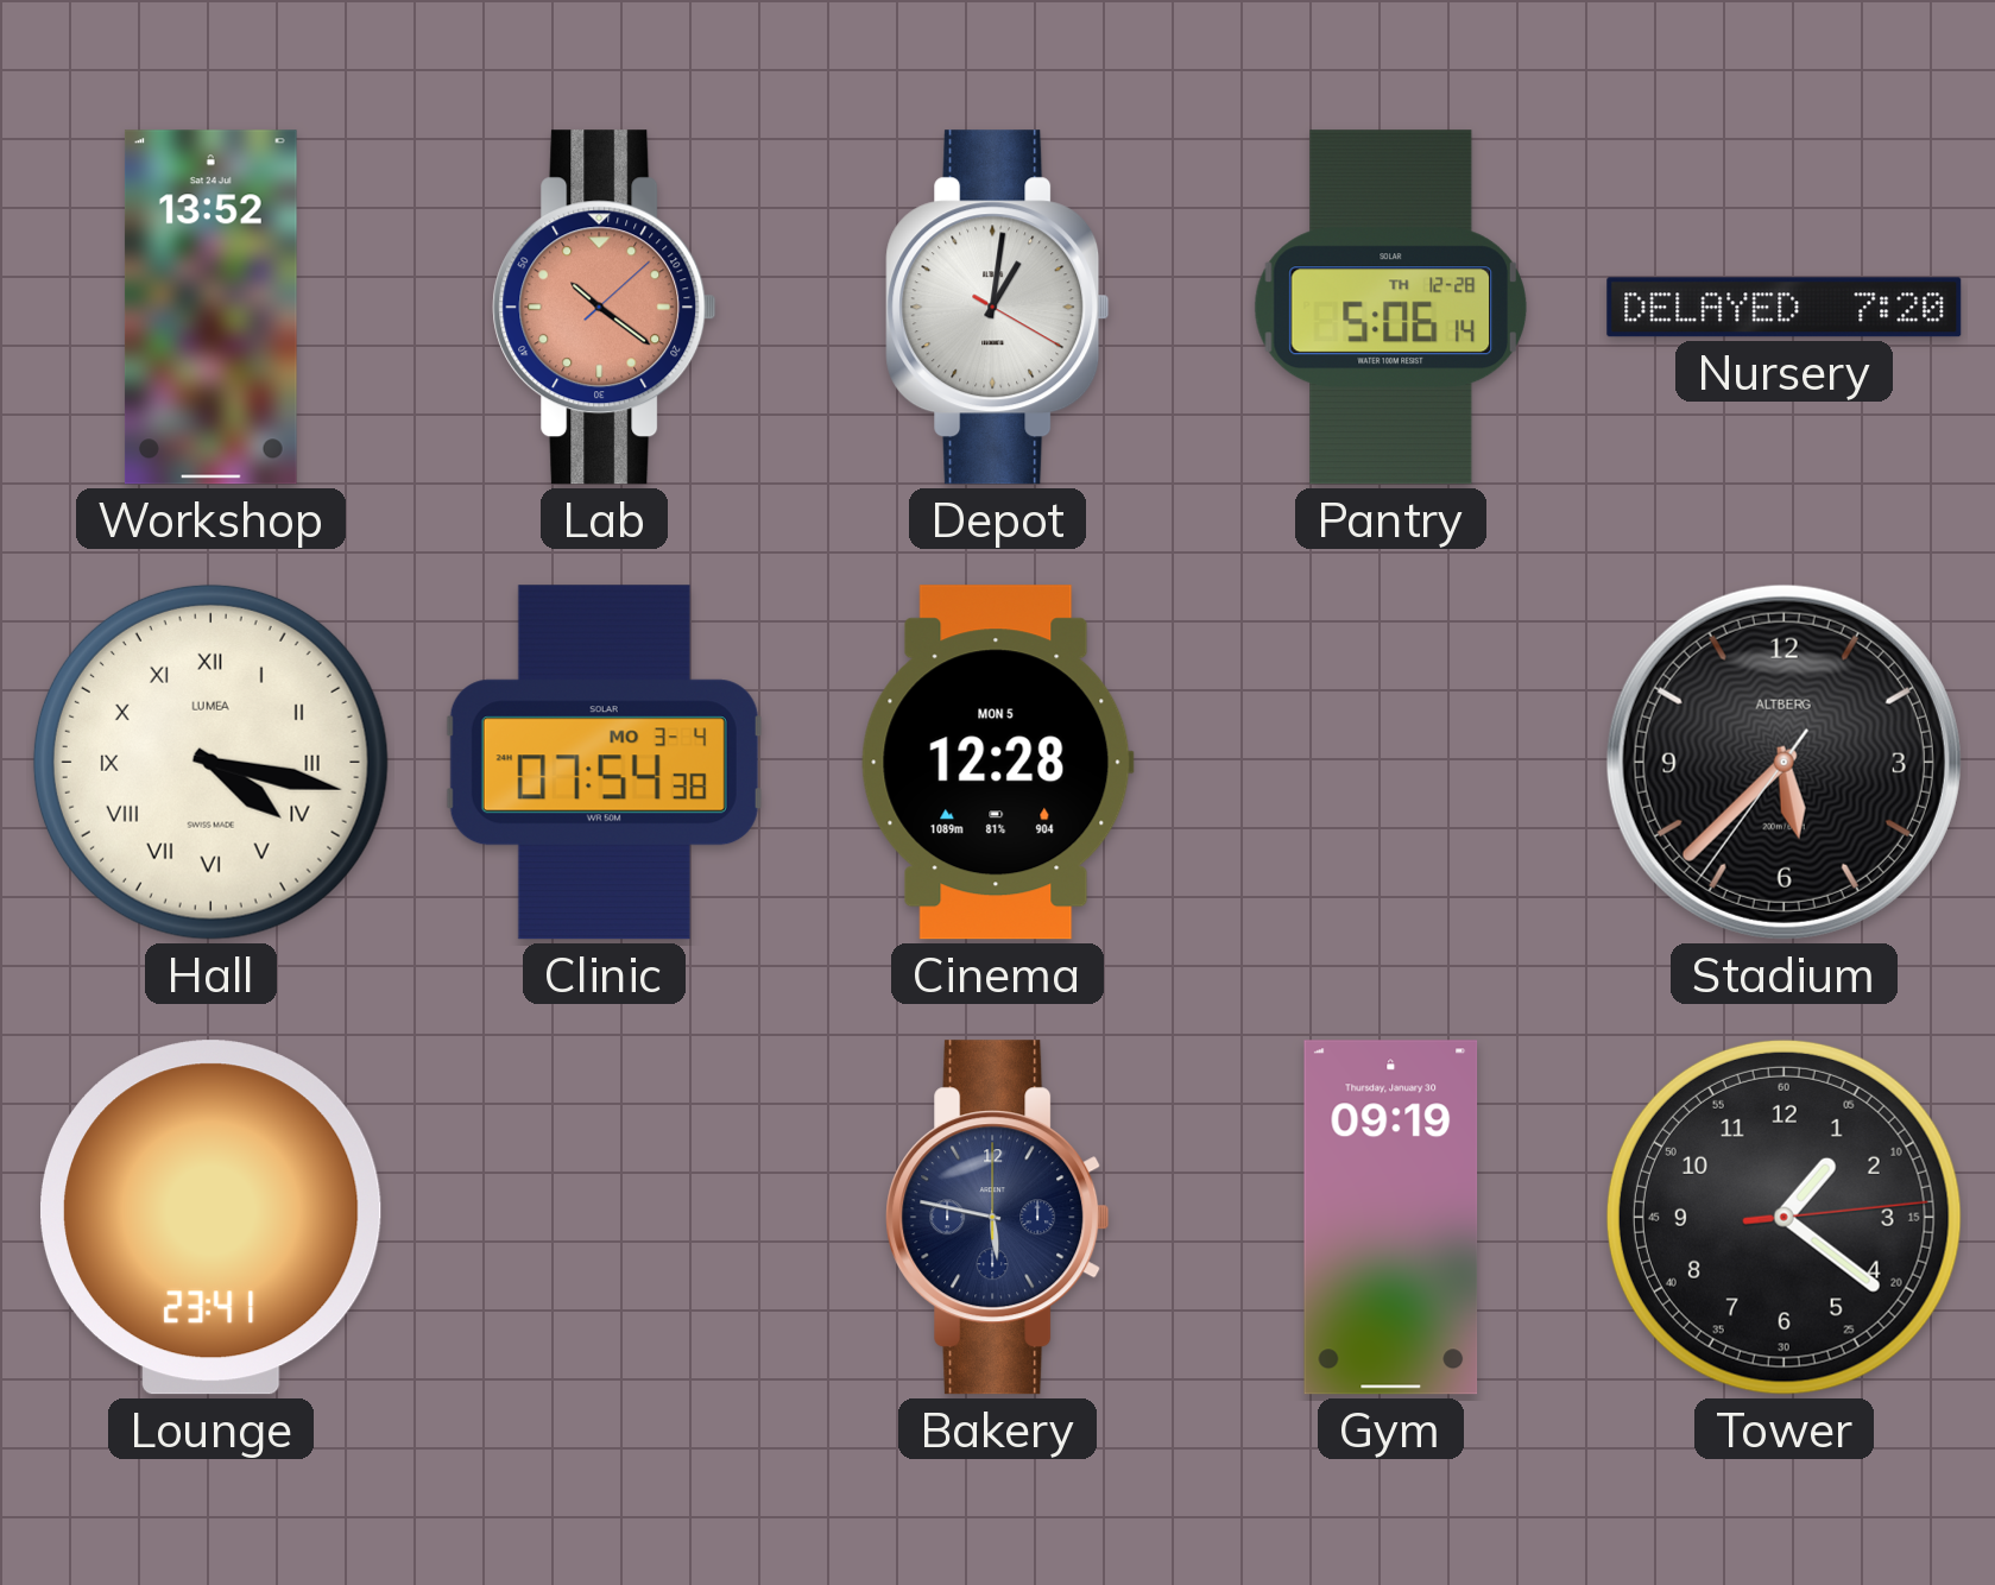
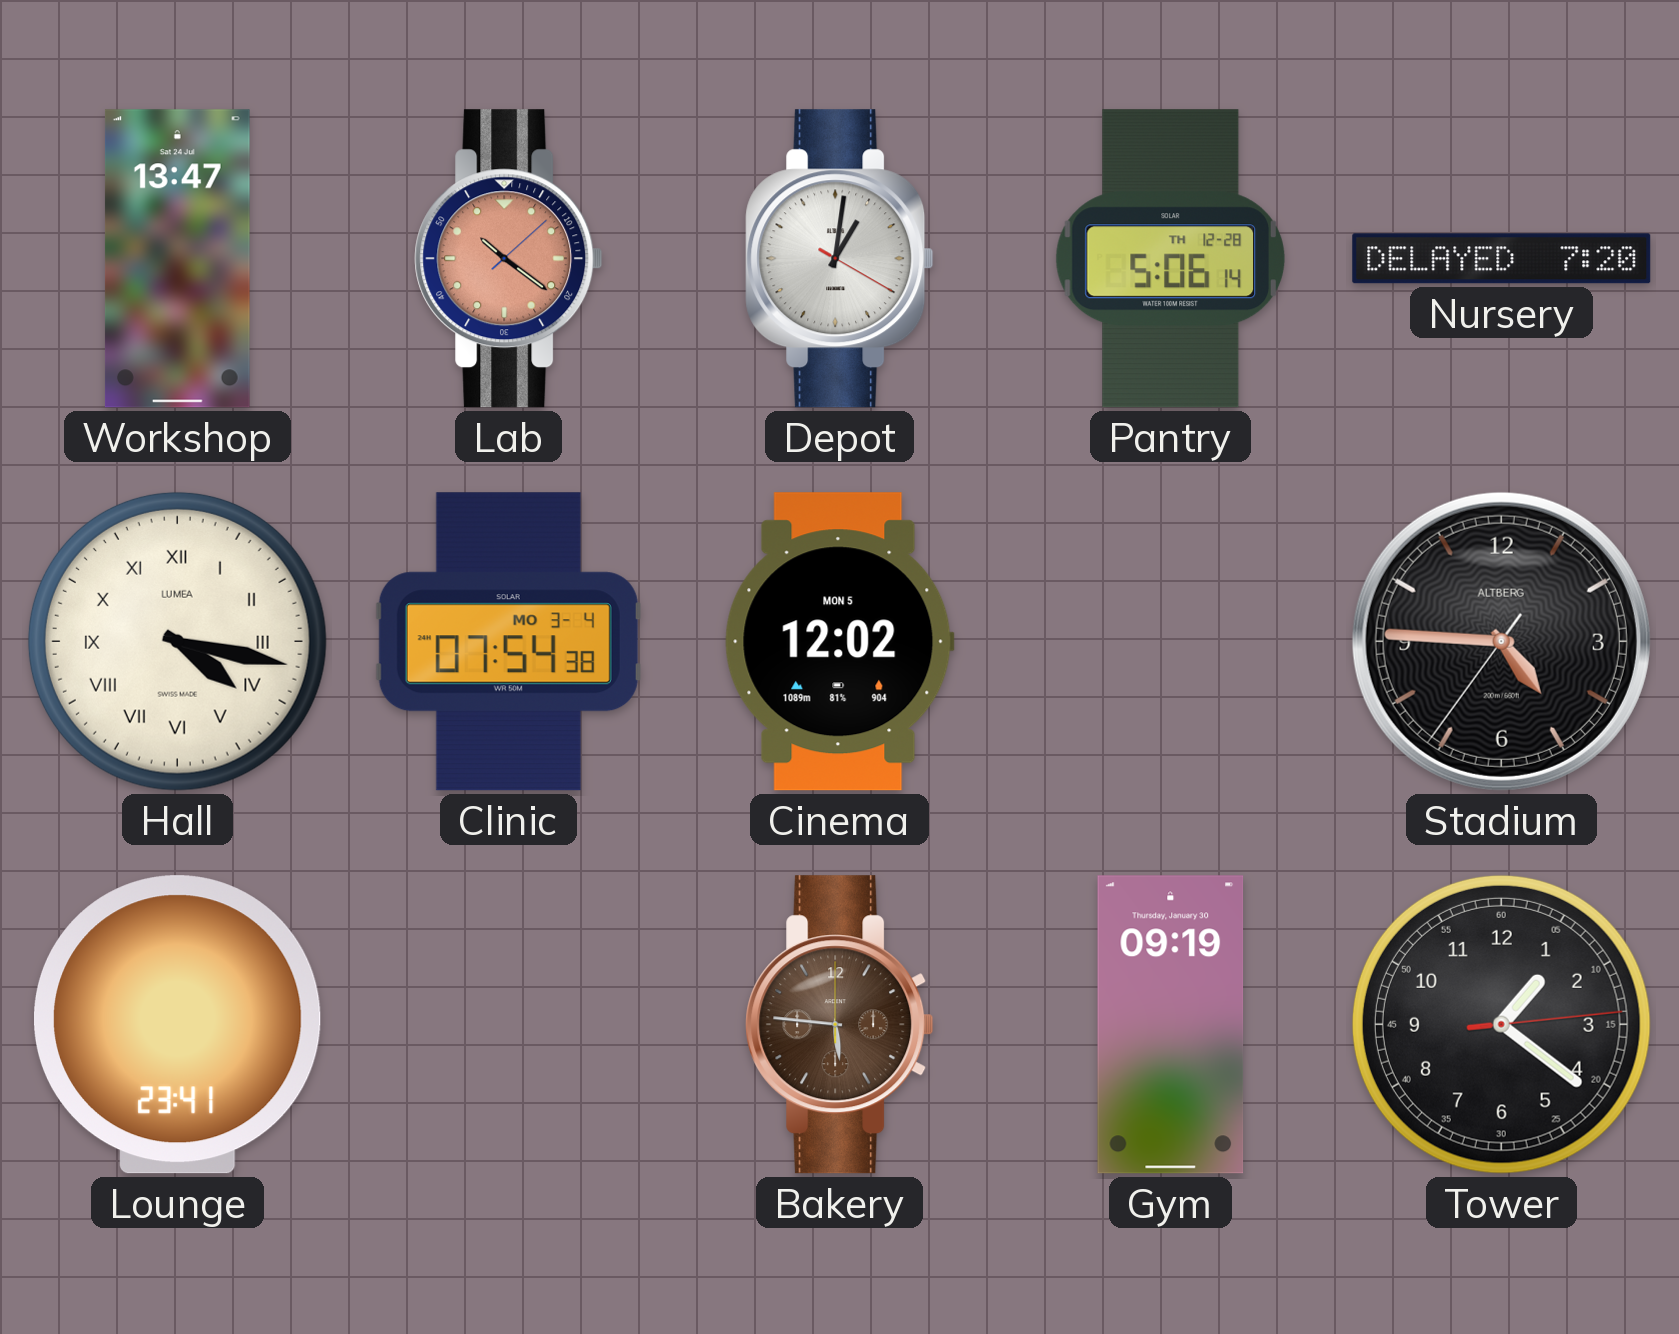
Workshop: 13:52 -> 13:47 (177, 259)
Cinema: 12:28 -> 12:02 (839, 642)
Stadium: 5:37 -> 4:45 (1501, 641)
Bakery: 5:47 -> 5:46 (840, 1025)
Bakery dial: navy -> brown (840, 1025)
